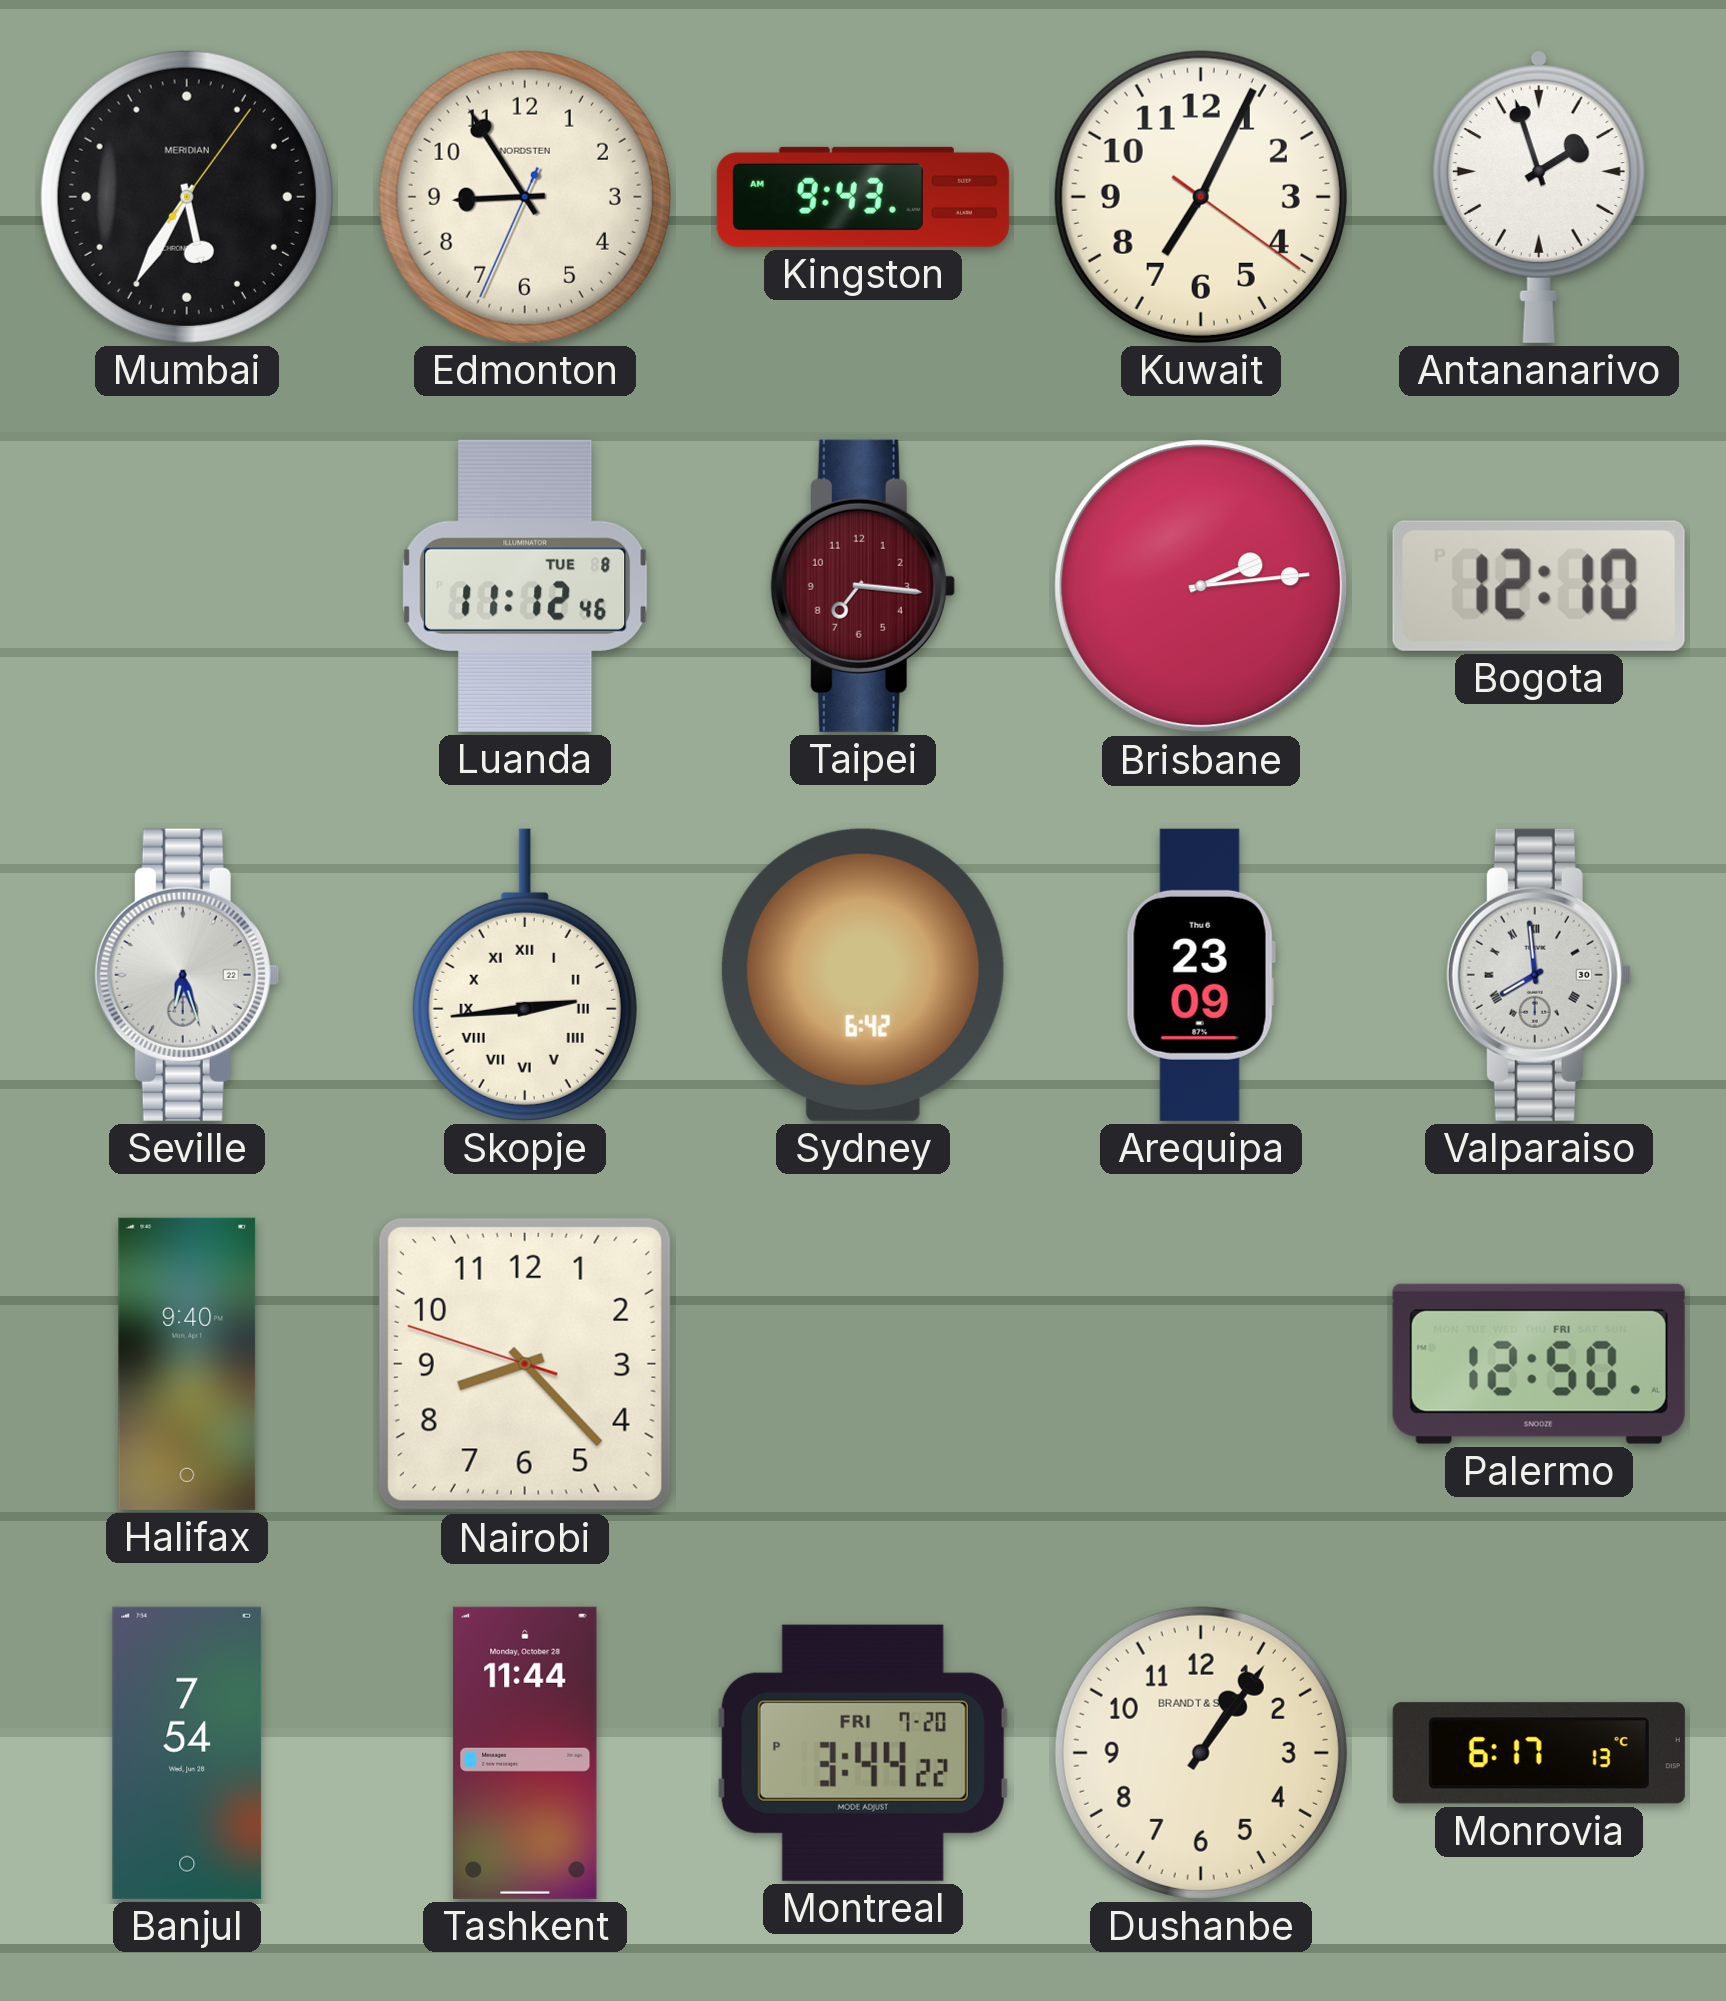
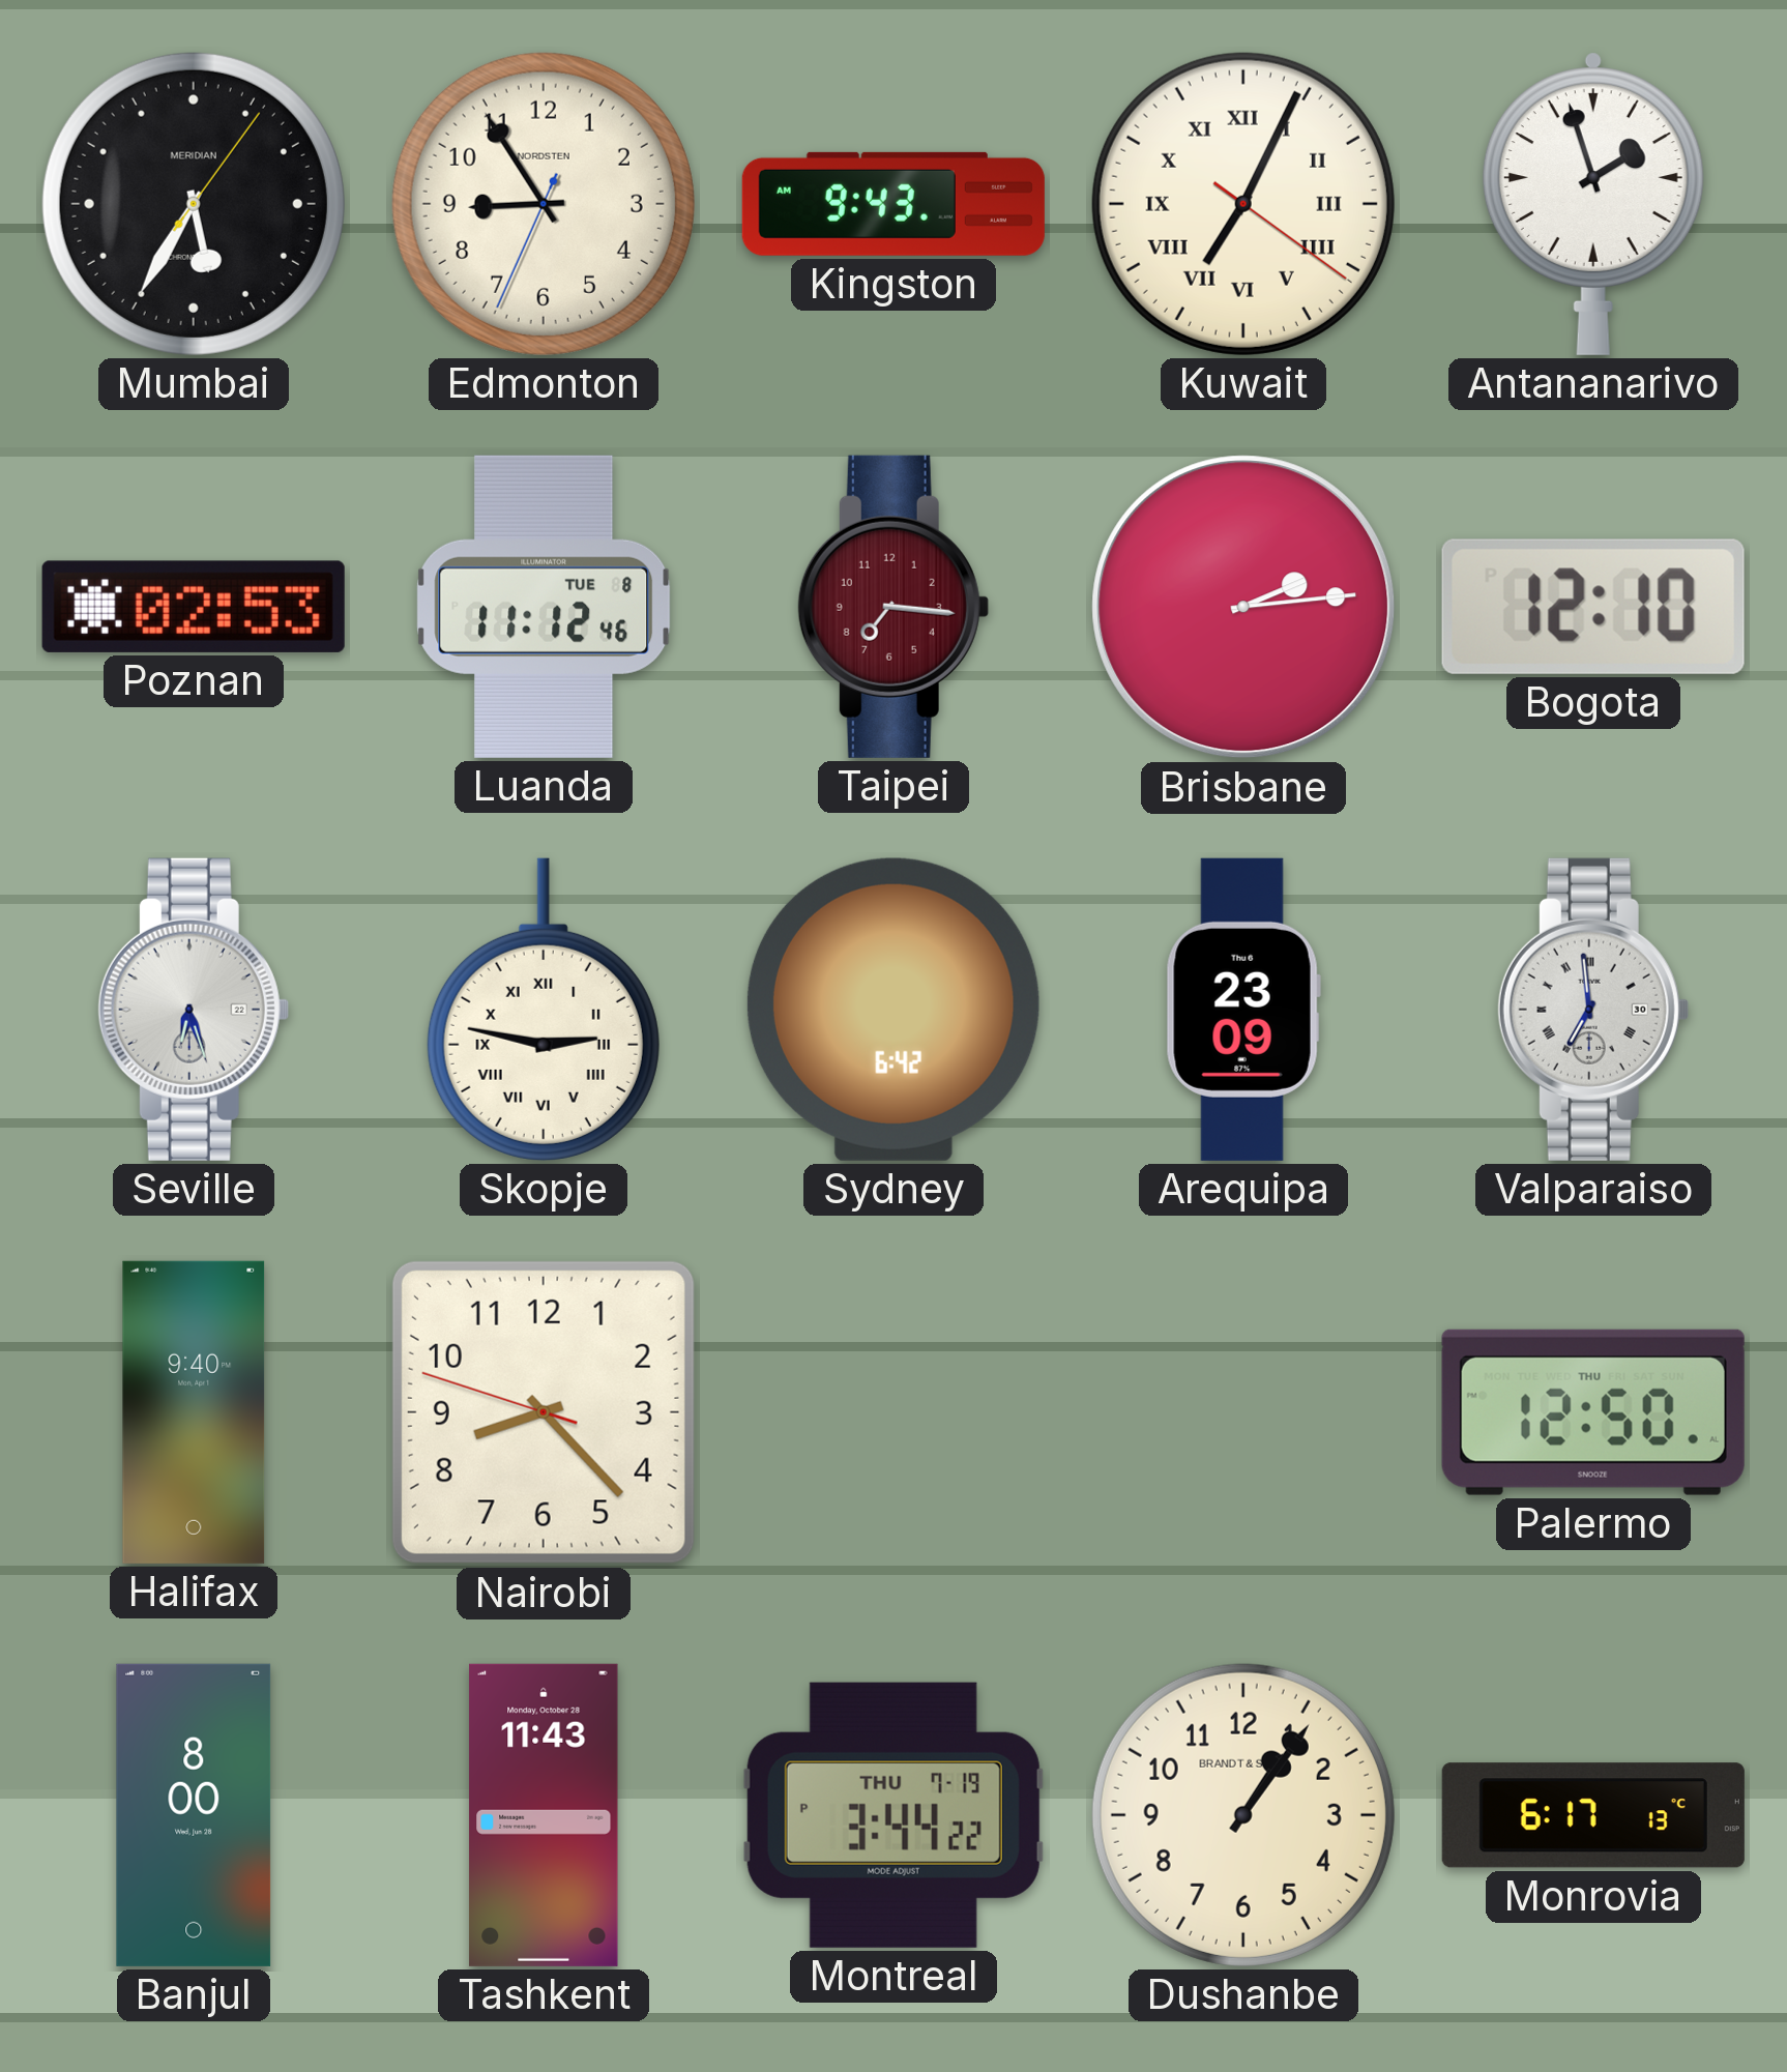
Kuwait numerals: Arabic -> Roman (1243, 204)
Poznan: none -> 02:53 (194, 607)
Skopje: 2:44 -> 2:47 (544, 1010)
Valparaiso: 7:59 -> 6:59 (1593, 1010)
Palermo date: FRI -> THU (1593, 1412)
Banjul: 7:54 -> 8:00 (194, 1815)
Tashkent: 11:44 -> 11:43 (544, 1815)
Montreal date: FRI 7-20 -> THU 7-19 (893, 1815)
